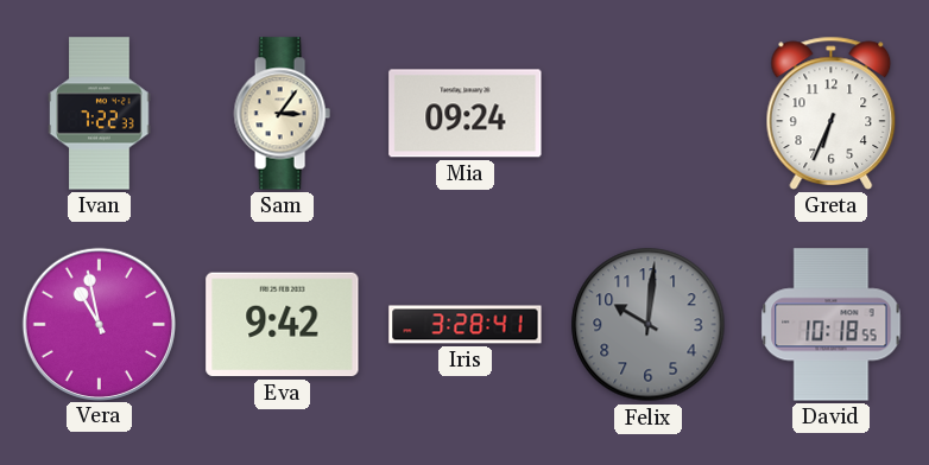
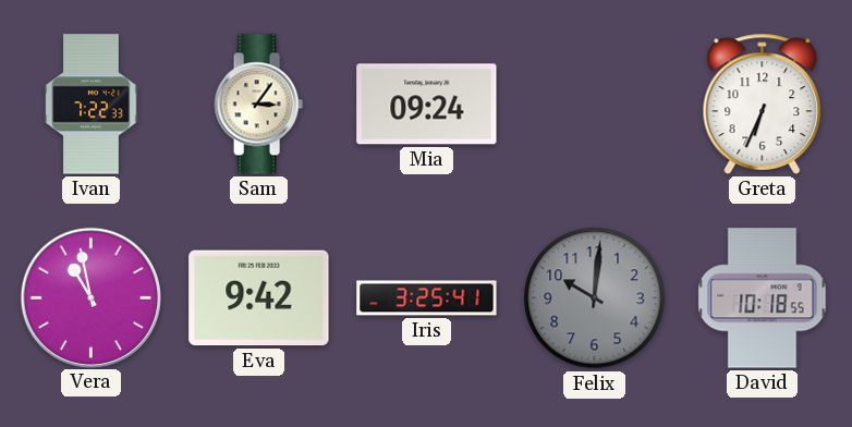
Iris: 3:28 -> 3:25 (427, 298)
